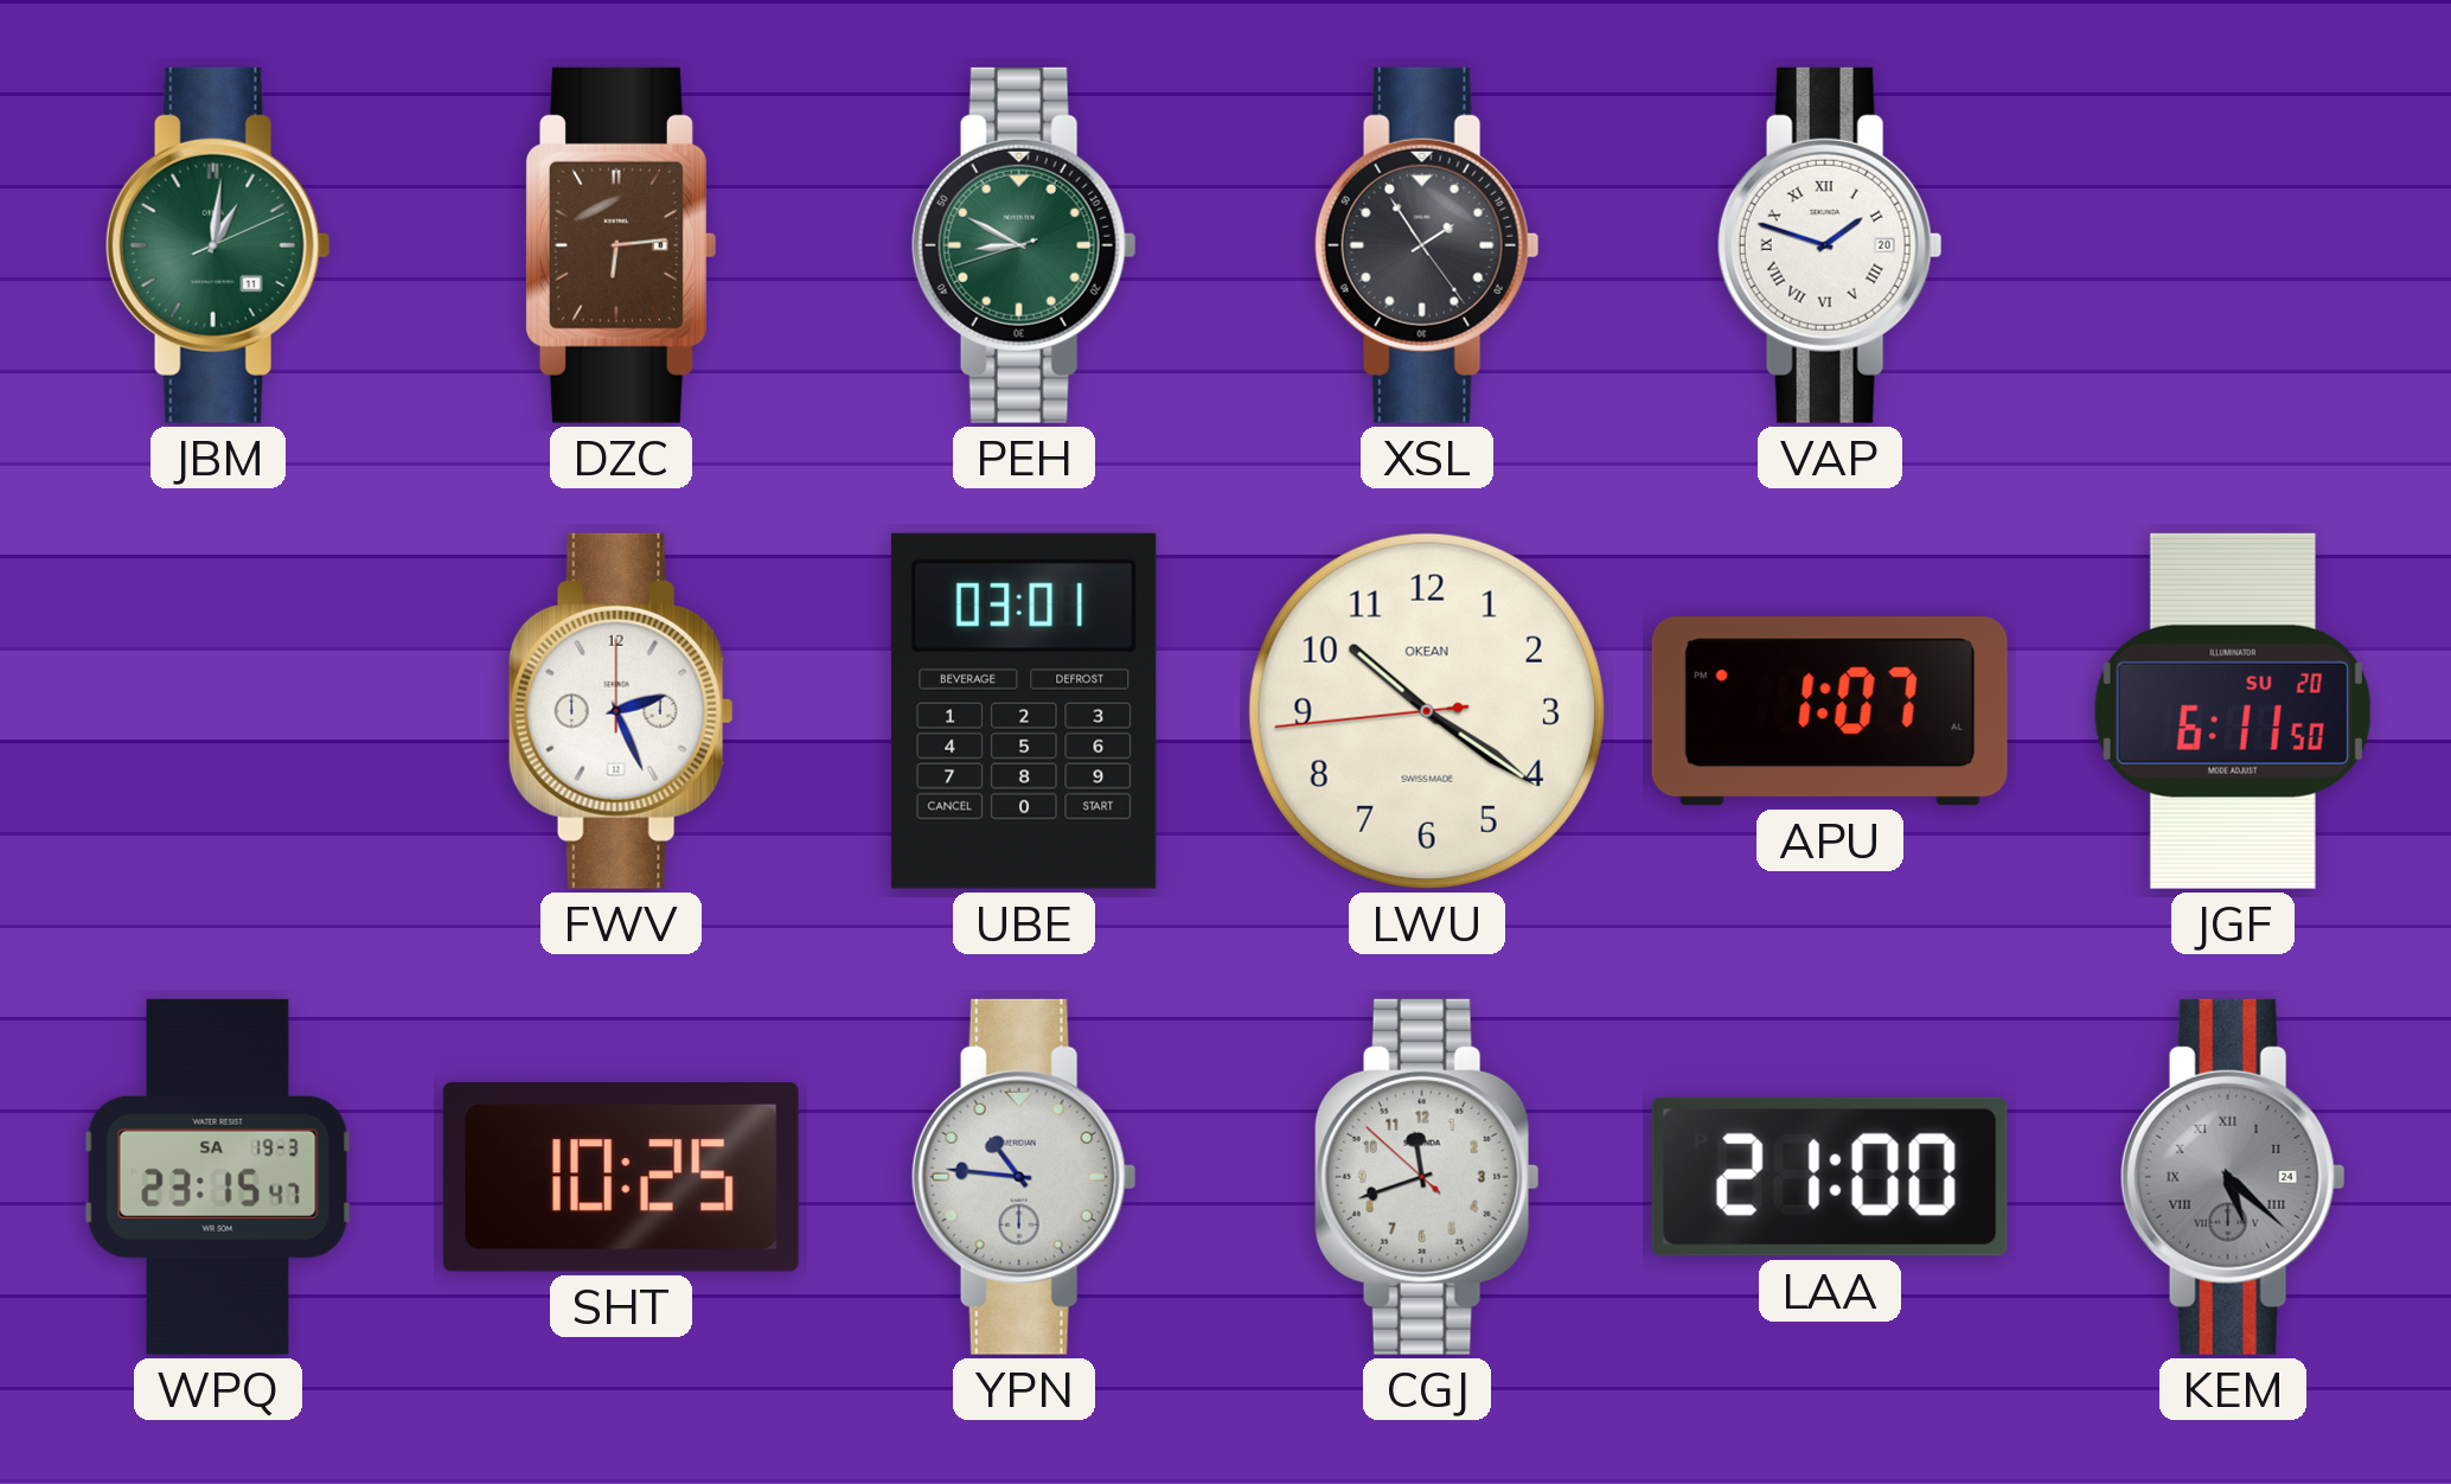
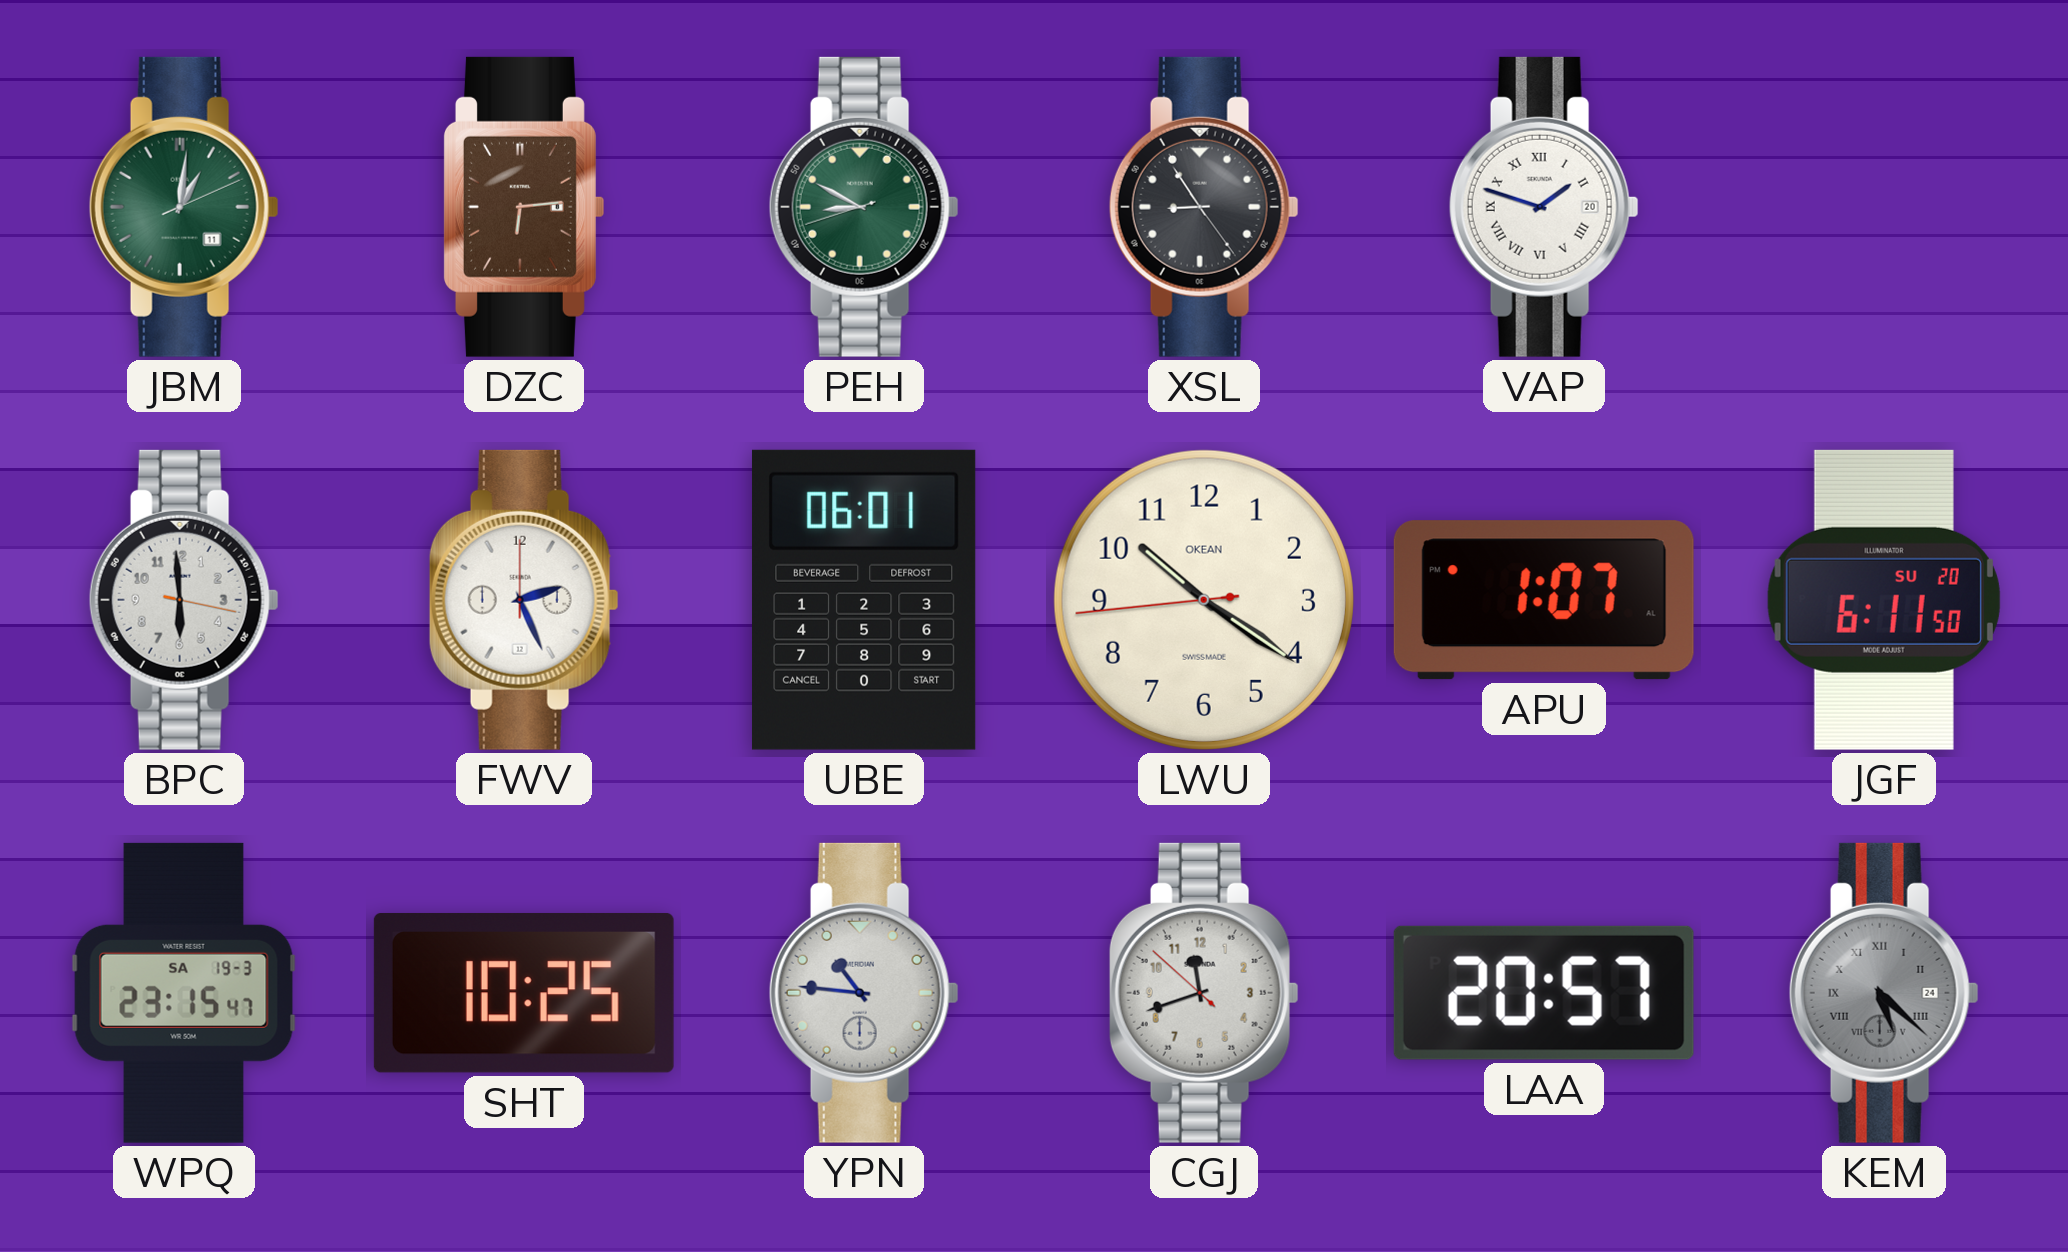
XSL: 1:54 -> 8:54 (1204, 207)
BPC: none -> 5:59 (184, 600)
UBE: 03:01 -> 06:01 (864, 600)
LAA: 21:00 -> 20:57 (1544, 993)
